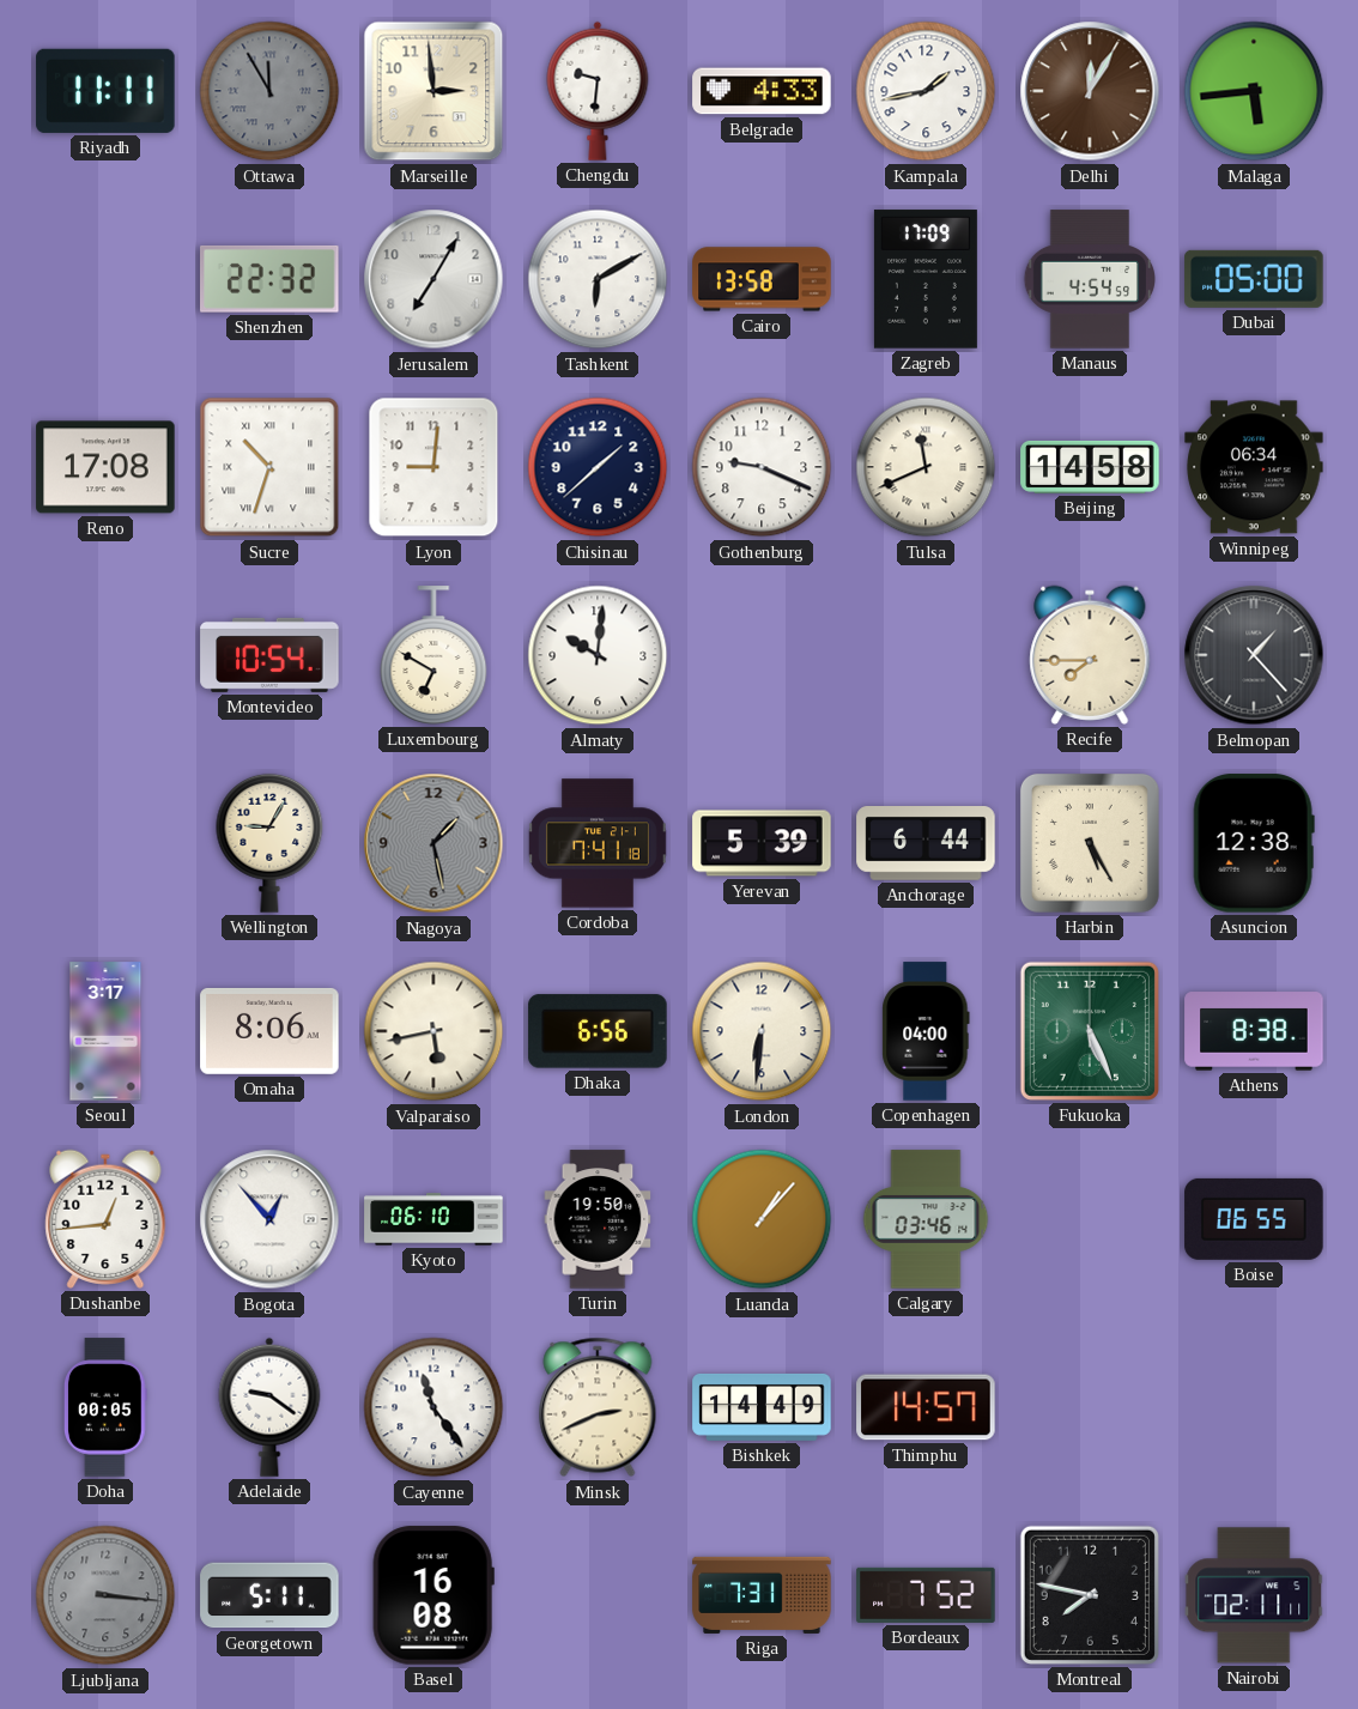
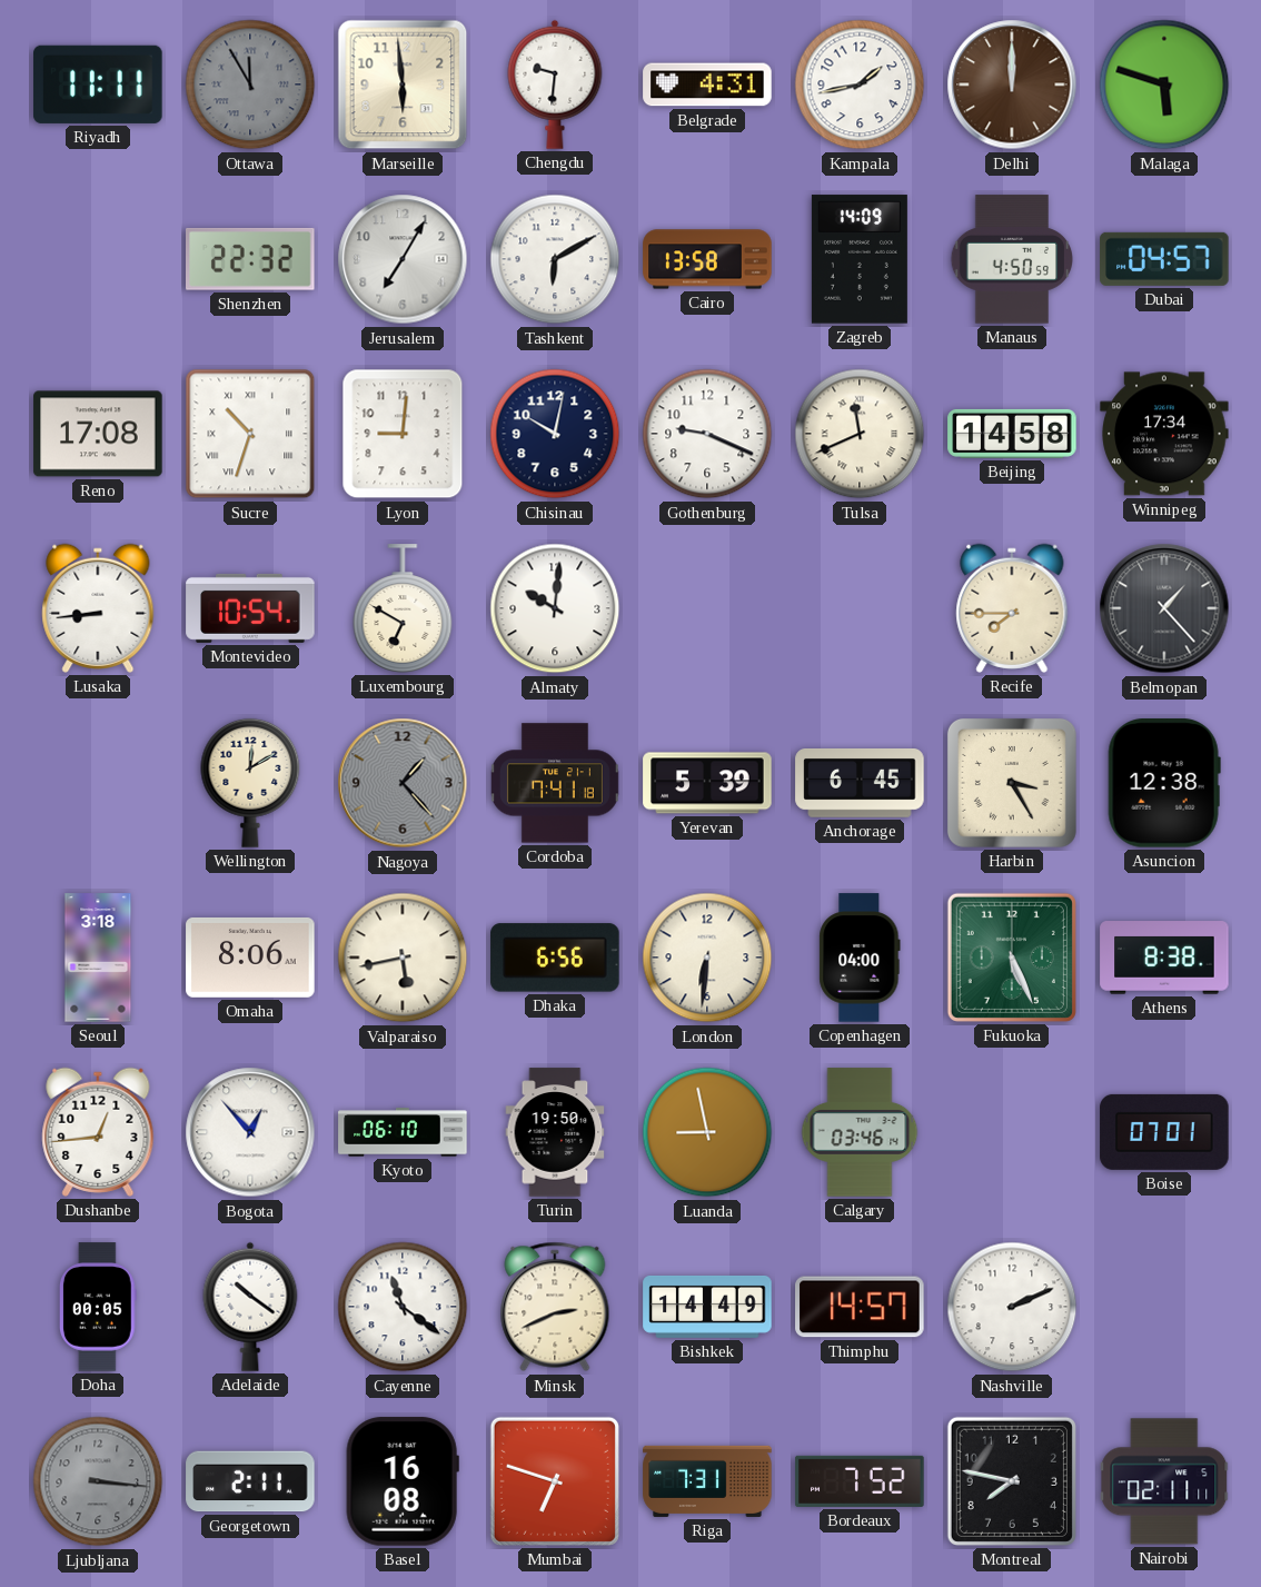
Marseille: 2:59 -> 5:59 (403, 85)
Belgrade: 4:33 -> 4:31 (707, 85)
Delhi: 12:05 -> 12:00 (1012, 85)
Malaga: 5:44 -> 5:48 (1164, 85)
Zagreb: 17:09 -> 14:09 (860, 259)
Manaus: 4:54 -> 4:50 (1011, 259)
Dubai: 05:00 -> 04:57 (1164, 259)
Chisinau: 1:38 -> 10:02 (555, 434)
Winnipeg: 06:34 -> 17:34 (1164, 434)
Lusaka: none -> 8:44 (98, 608)
Wellington: 9:05 -> 12:10 (250, 783)
Nagoya: 1:28 -> 1:23 (403, 783)
Anchorage: 6:44 -> 6:45 (860, 784)
Harbin: 5:25 -> 3:25 (1012, 783)
Seoul: 3:17 -> 3:18 (98, 958)
Luanda: 1:07 -> 8:58 (707, 1132)
Boise: 06:55 -> 07:01 (1164, 1132)
Adelaide: 9:21 -> 10:21 (250, 1307)
Cayenne: 11:24 -> 11:21 (403, 1307)
Nashville: none -> 2:11 (1012, 1307)
Georgetown: 5:11 -> 2:11 (250, 1481)
Mumbai: none -> 6:48 (555, 1481)
